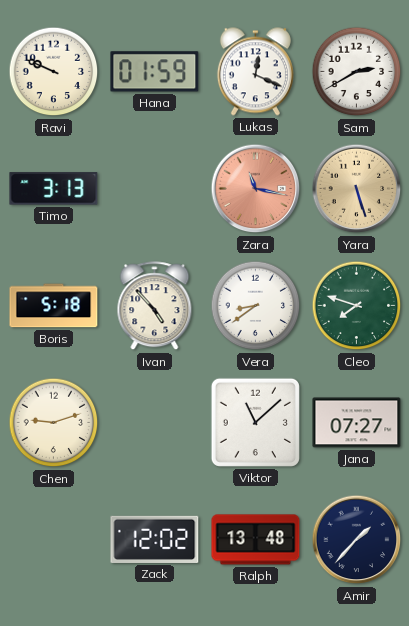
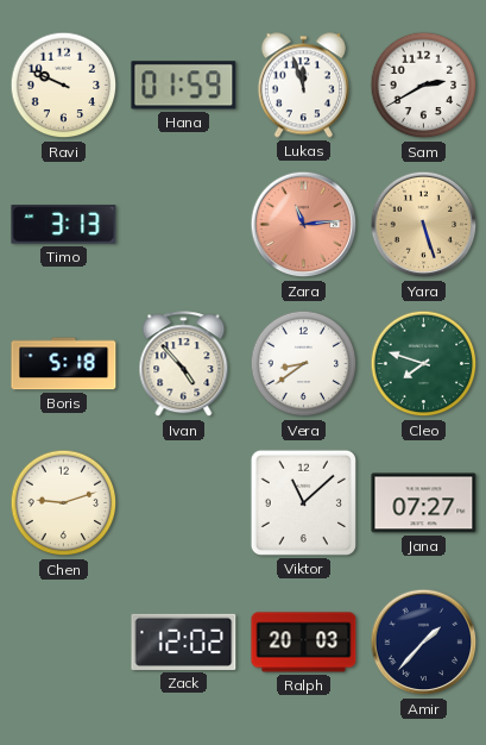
Lukas: 12:19 -> 11:57 (303, 86)
Zara: 11:17 -> 11:14 (304, 225)
Ralph: 13:48 -> 20:03 (304, 643)
